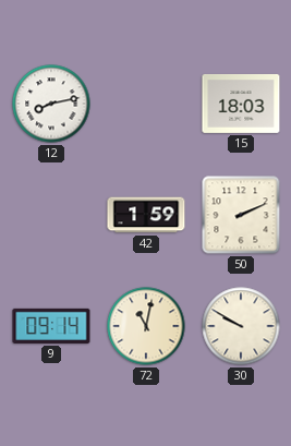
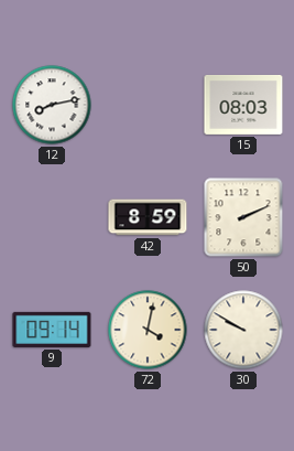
15: 18:03 -> 08:03 (243, 105)
42: 1:59 -> 8:59 (148, 217)
72: 11:02 -> 4:02 (148, 330)
